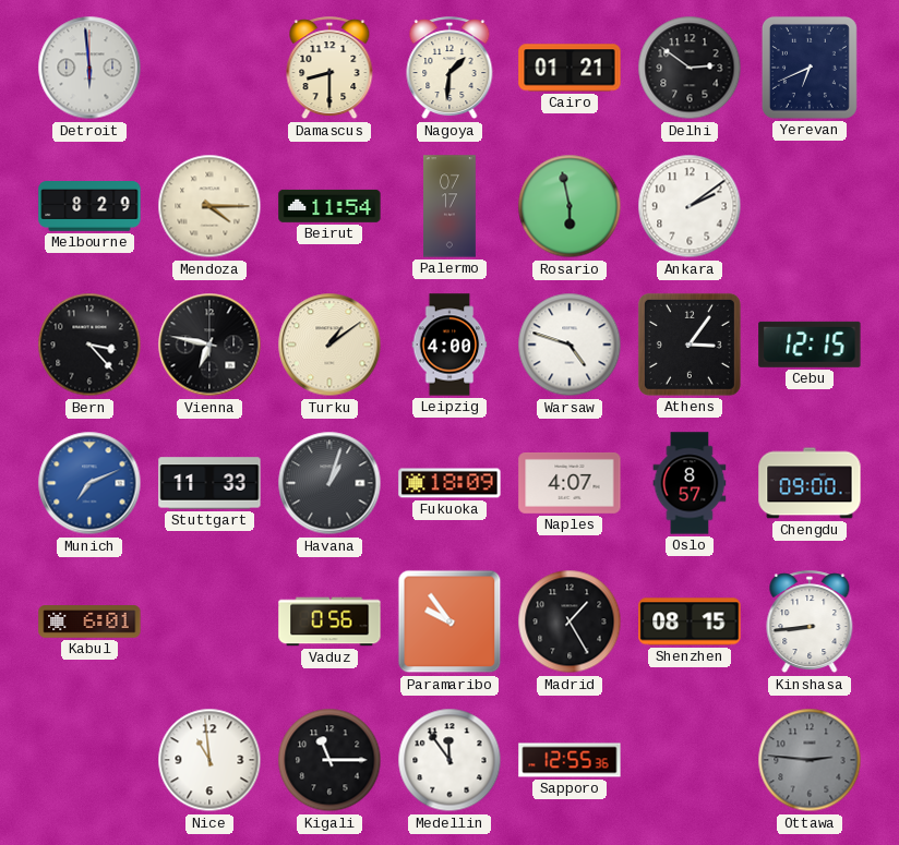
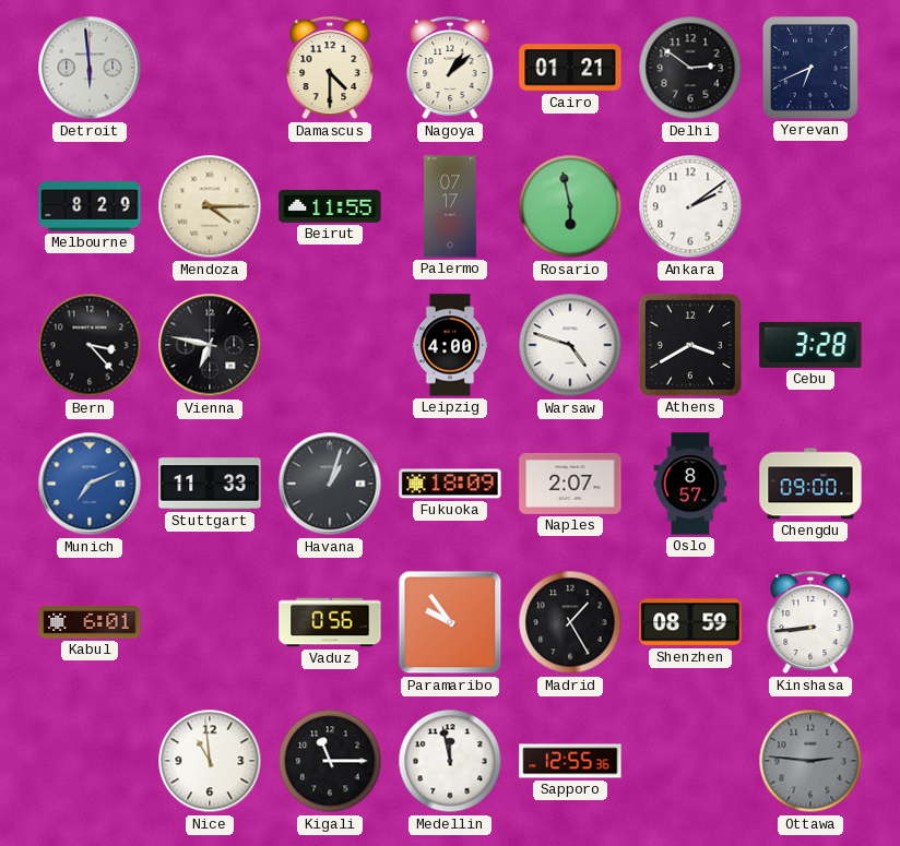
Damascus: 8:30 -> 4:30 (330, 69)
Nagoya: 1:31 -> 1:08 (450, 69)
Beirut: 11:54 -> 11:55 (330, 206)
Turku: 1:09 -> none (329, 345)
Athens: 3:06 -> 3:40 (690, 345)
Cebu: 12:15 -> 3:28 (810, 345)
Naples: 4:07 -> 2:07 (570, 484)
Shenzhen: 08:15 -> 08:59 (690, 622)
Medellin: 11:54 -> 11:58 (450, 761)
